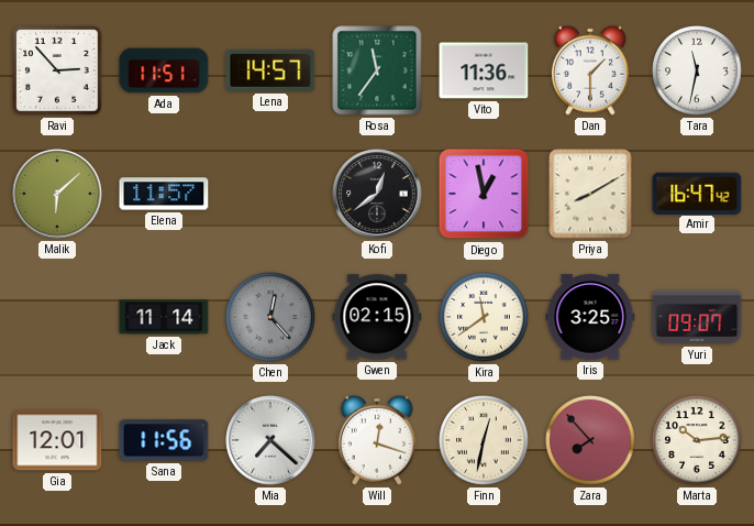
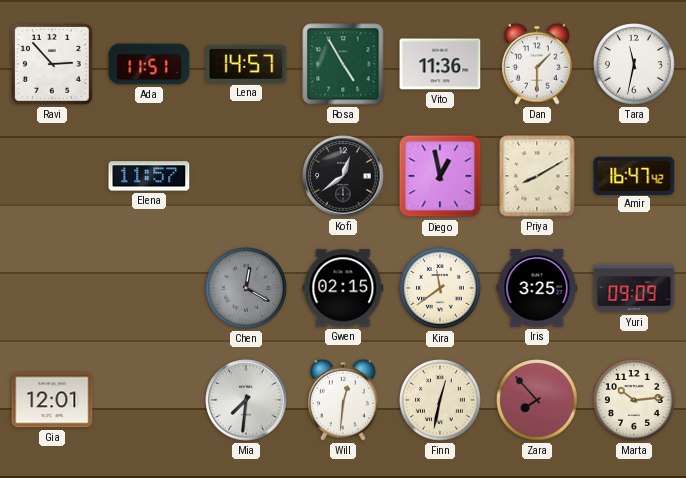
Rosa: 11:36 -> 4:55 (343, 64)
Malik: 6:08 -> none (57, 194)
Jack: 11:14 -> none (164, 317)
Chen: 12:23 -> 12:20 (247, 289)
Yuri: 09:07 -> 09:09 (634, 288)
Sana: 11:56 -> none (164, 440)
Mia: 7:22 -> 7:31 (246, 400)
Will: 12:18 -> 12:31 (343, 400)
